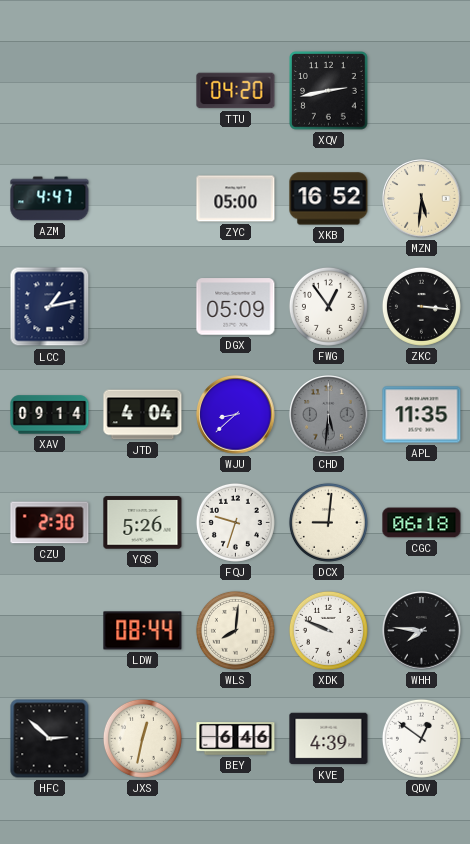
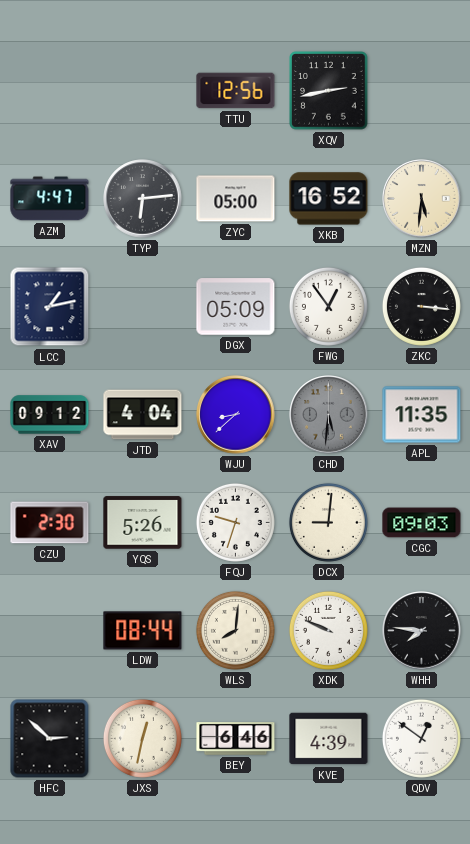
TTU: 04:20 -> 12:56 (236, 91)
TYP: none -> 6:14 (143, 199)
XAV: 09:14 -> 09:12 (50, 415)
CGC: 06:18 -> 09:03 (422, 523)
